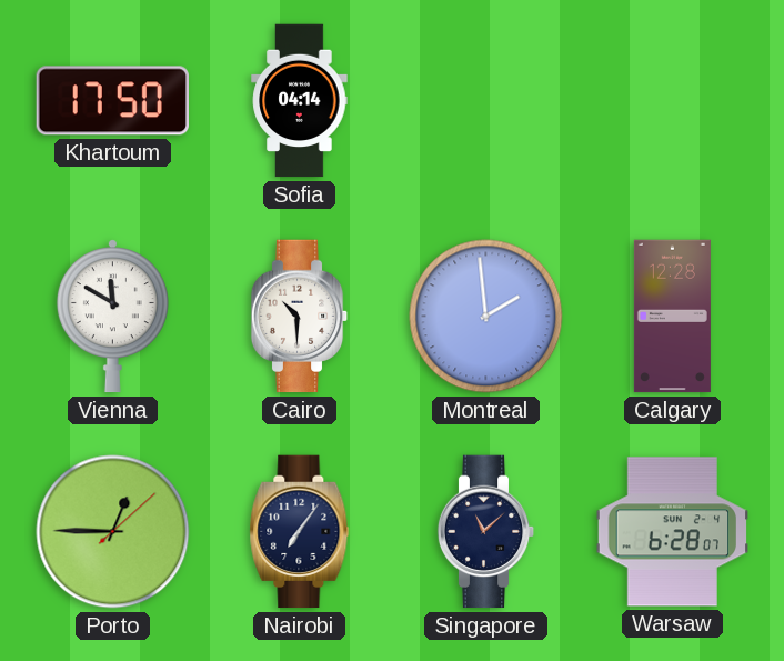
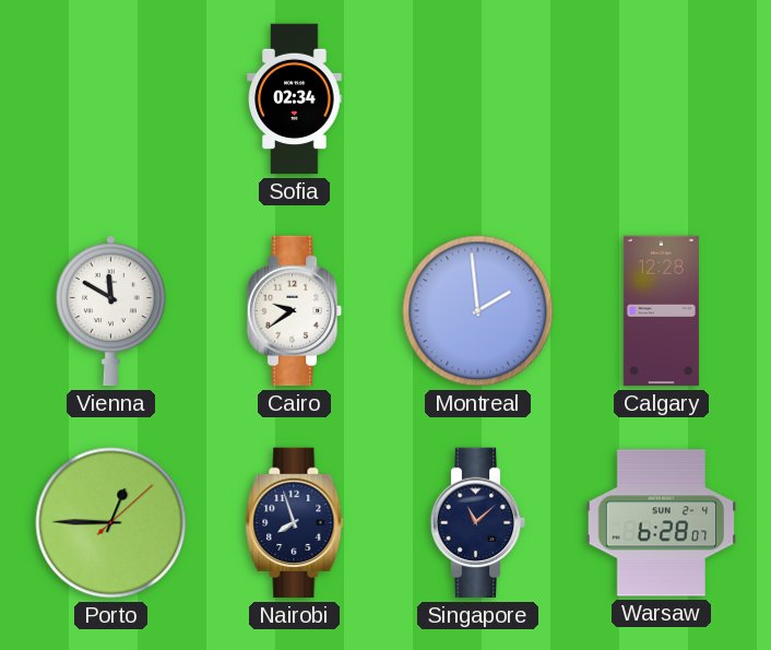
Khartoum: 17:50 -> none (112, 101)
Sofia: 04:14 -> 02:34 (295, 99)
Cairo: 10:30 -> 9:39 (295, 311)
Nairobi: 7:06 -> 7:57 (295, 523)
